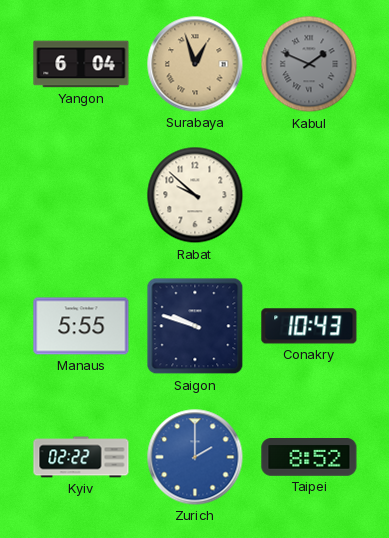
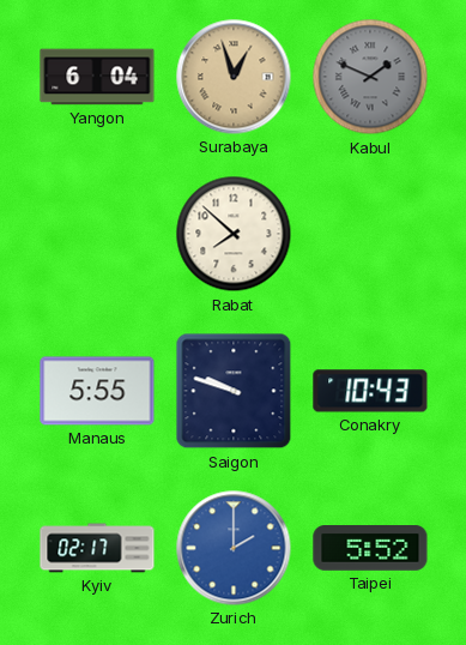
Rabat: 9:52 -> 7:52 (234, 234)
Kyiv: 02:22 -> 02:17 (97, 548)
Taipei: 8:52 -> 5:52 (370, 548)
